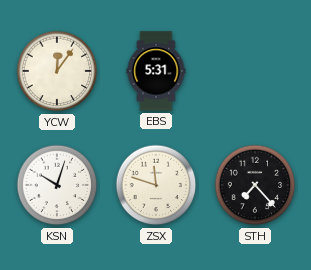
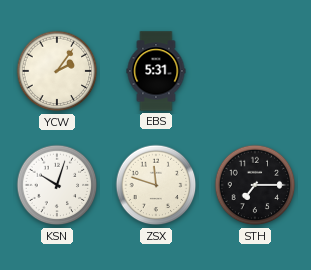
YCW: 12:06 -> 2:06 (57, 71)
STH: 7:23 -> 7:15 (255, 185)
